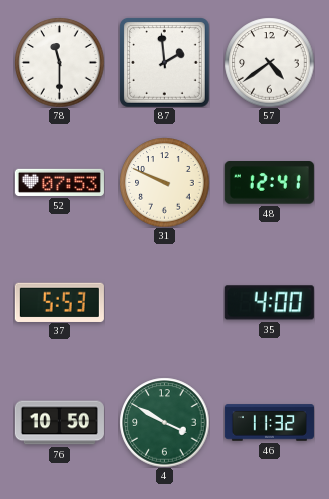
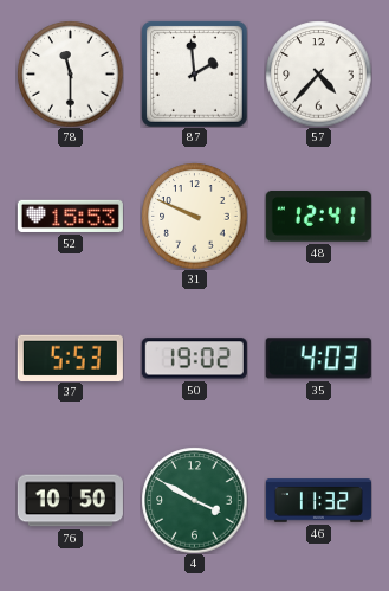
57: 4:39 -> 4:37 (318, 73)
52: 07:53 -> 15:53 (70, 216)
50: none -> 19:02 (194, 359)
35: 4:00 -> 4:03 (318, 359)
